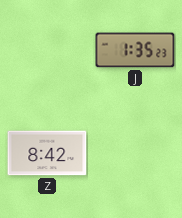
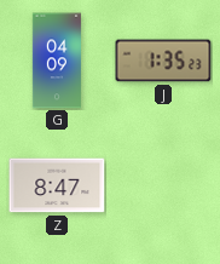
G: none -> 04:09 (57, 61)
Z: 8:42 -> 8:47 (57, 185)
